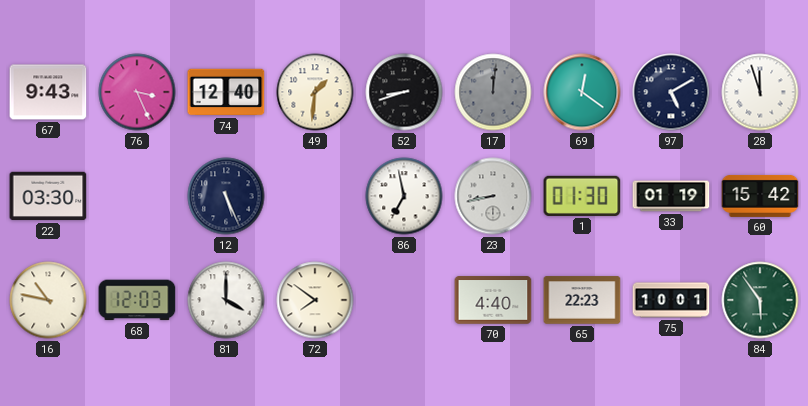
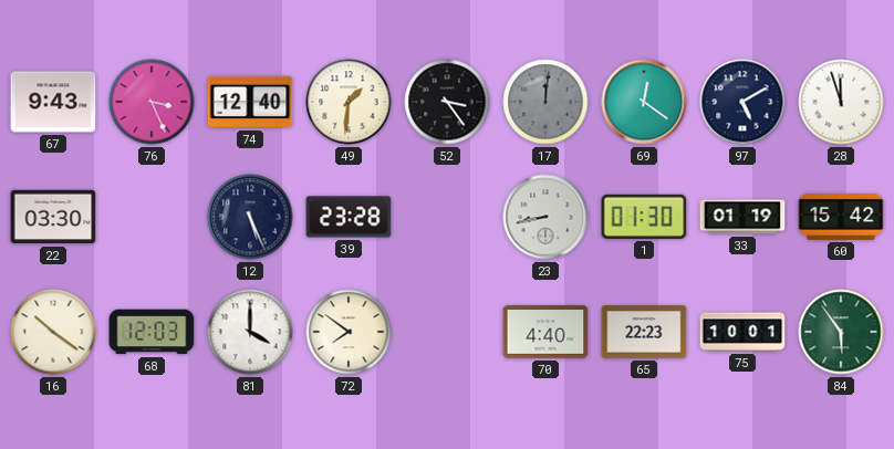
52: 8:42 -> 3:24 (447, 102)
39: none -> 23:28 (349, 217)
86: 6:58 -> none (404, 196)
16: 10:47 -> 10:21 (53, 332)
